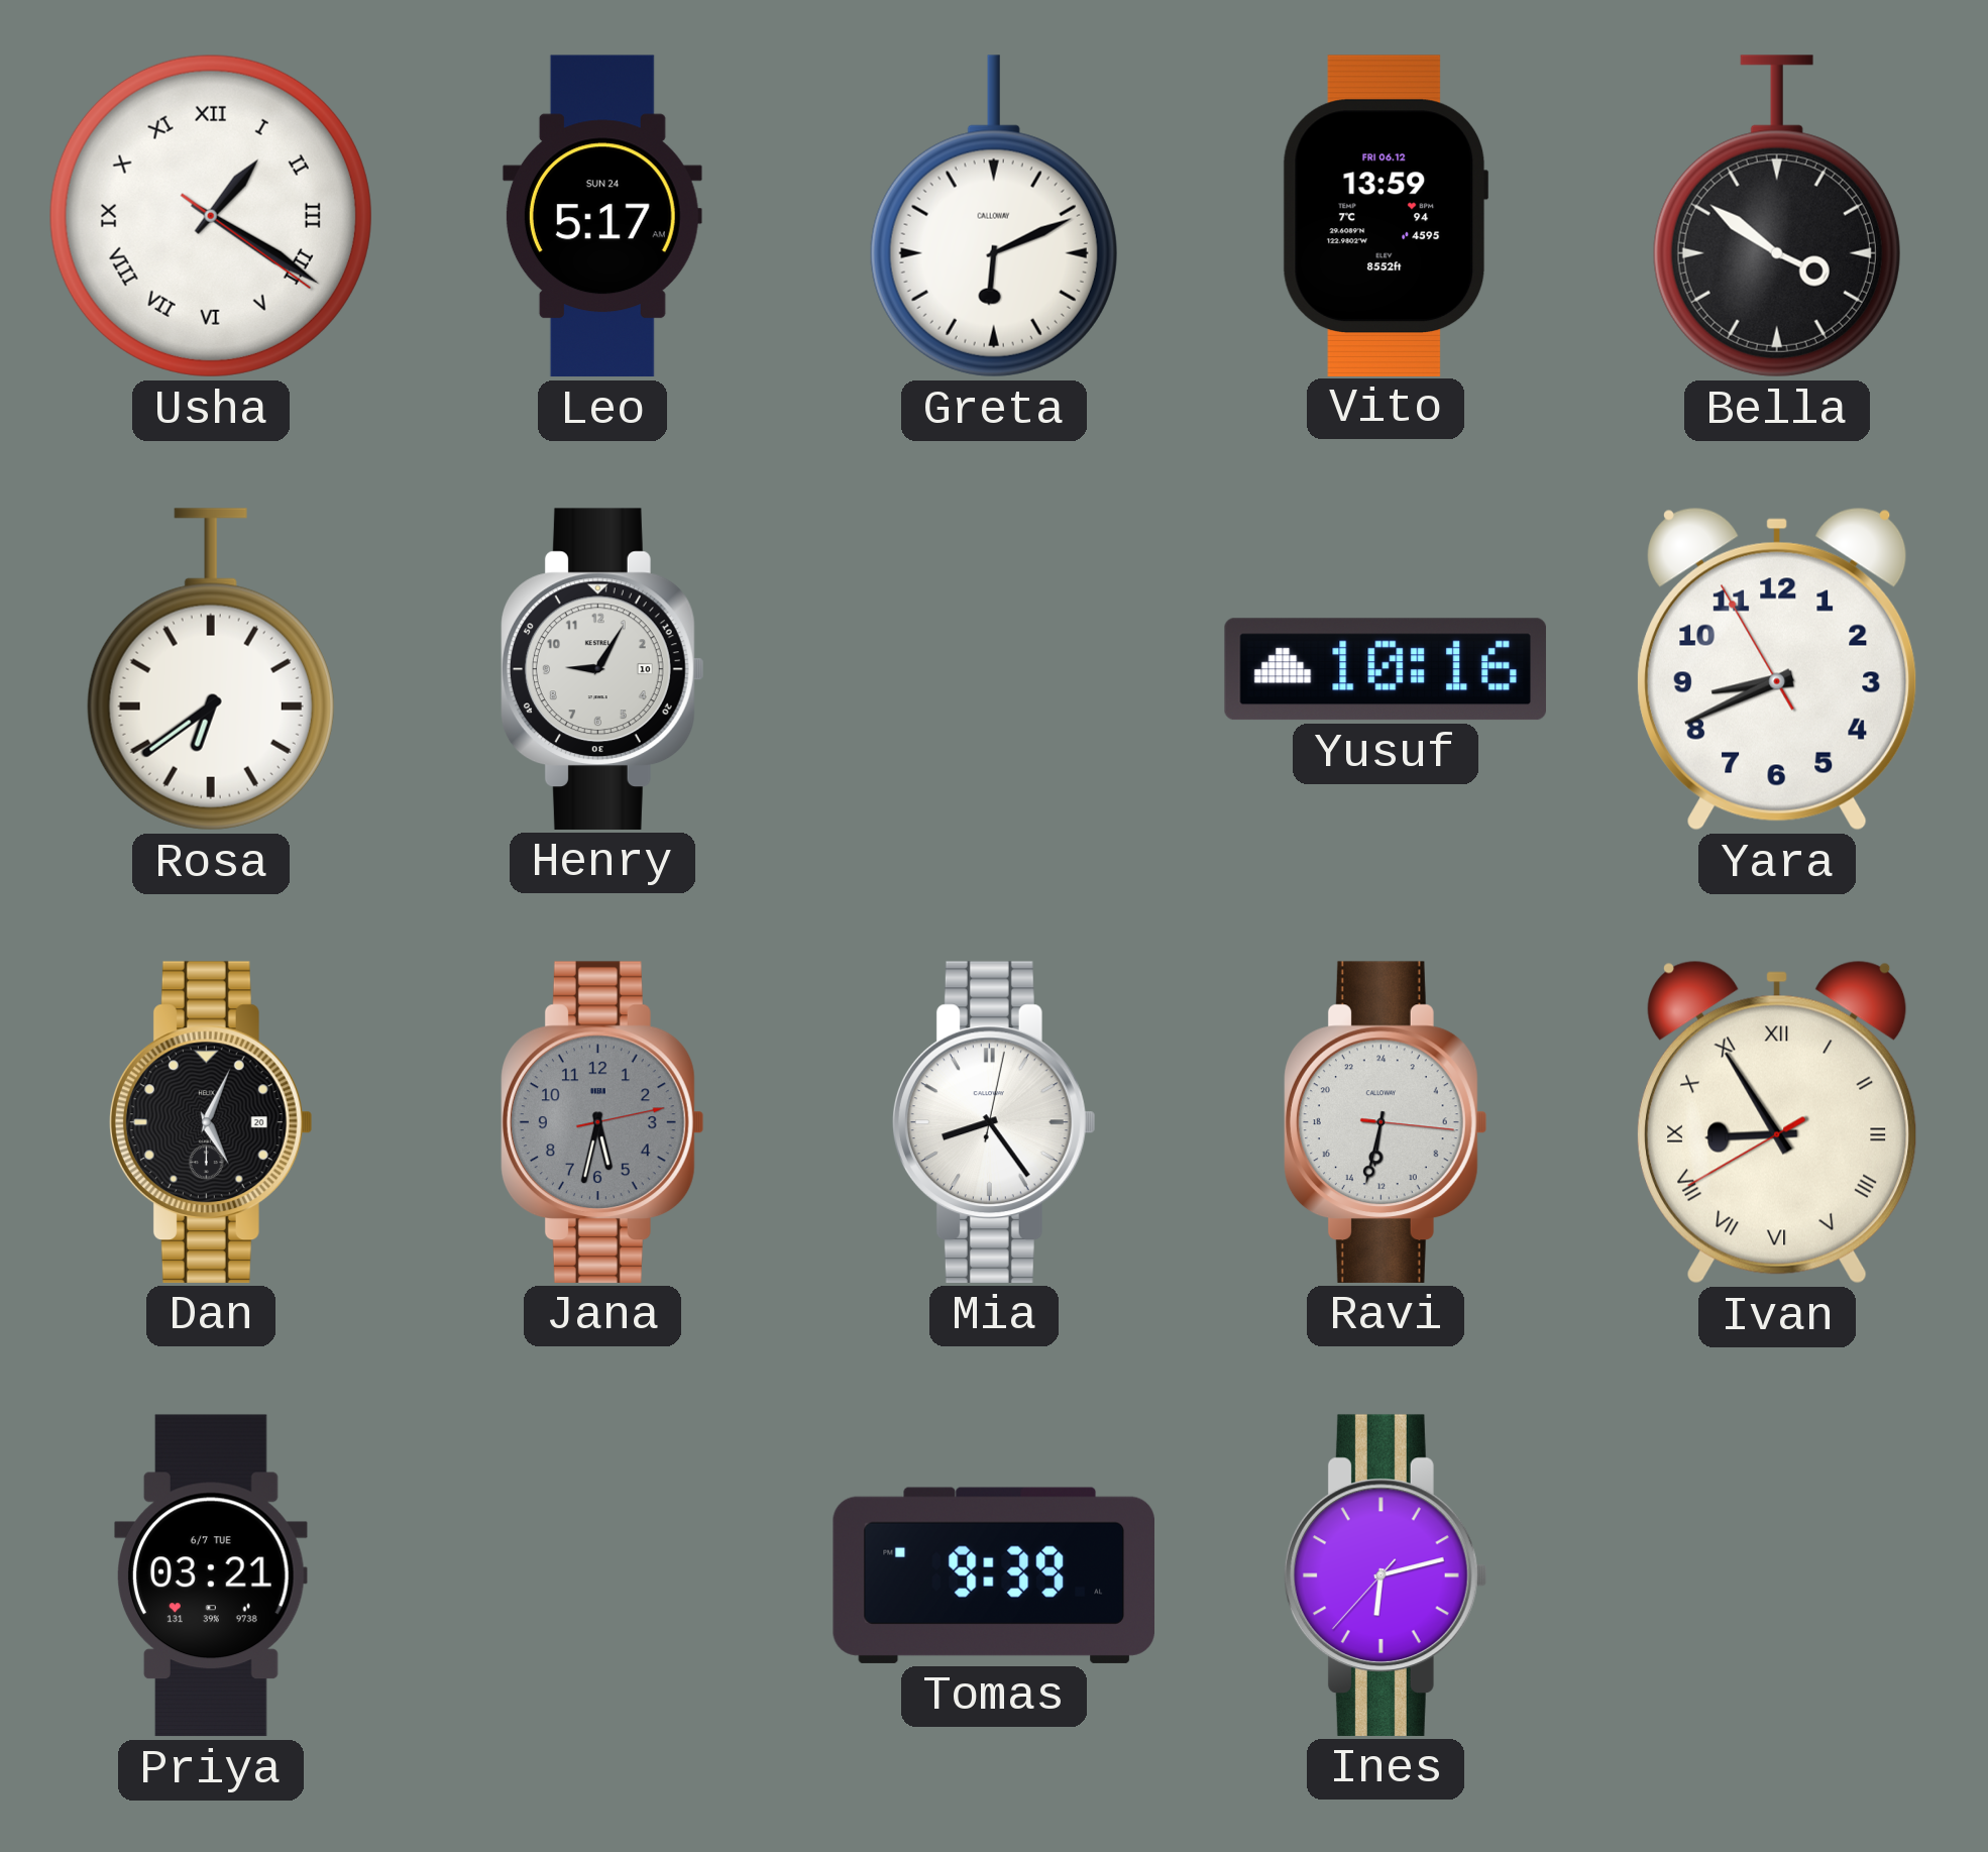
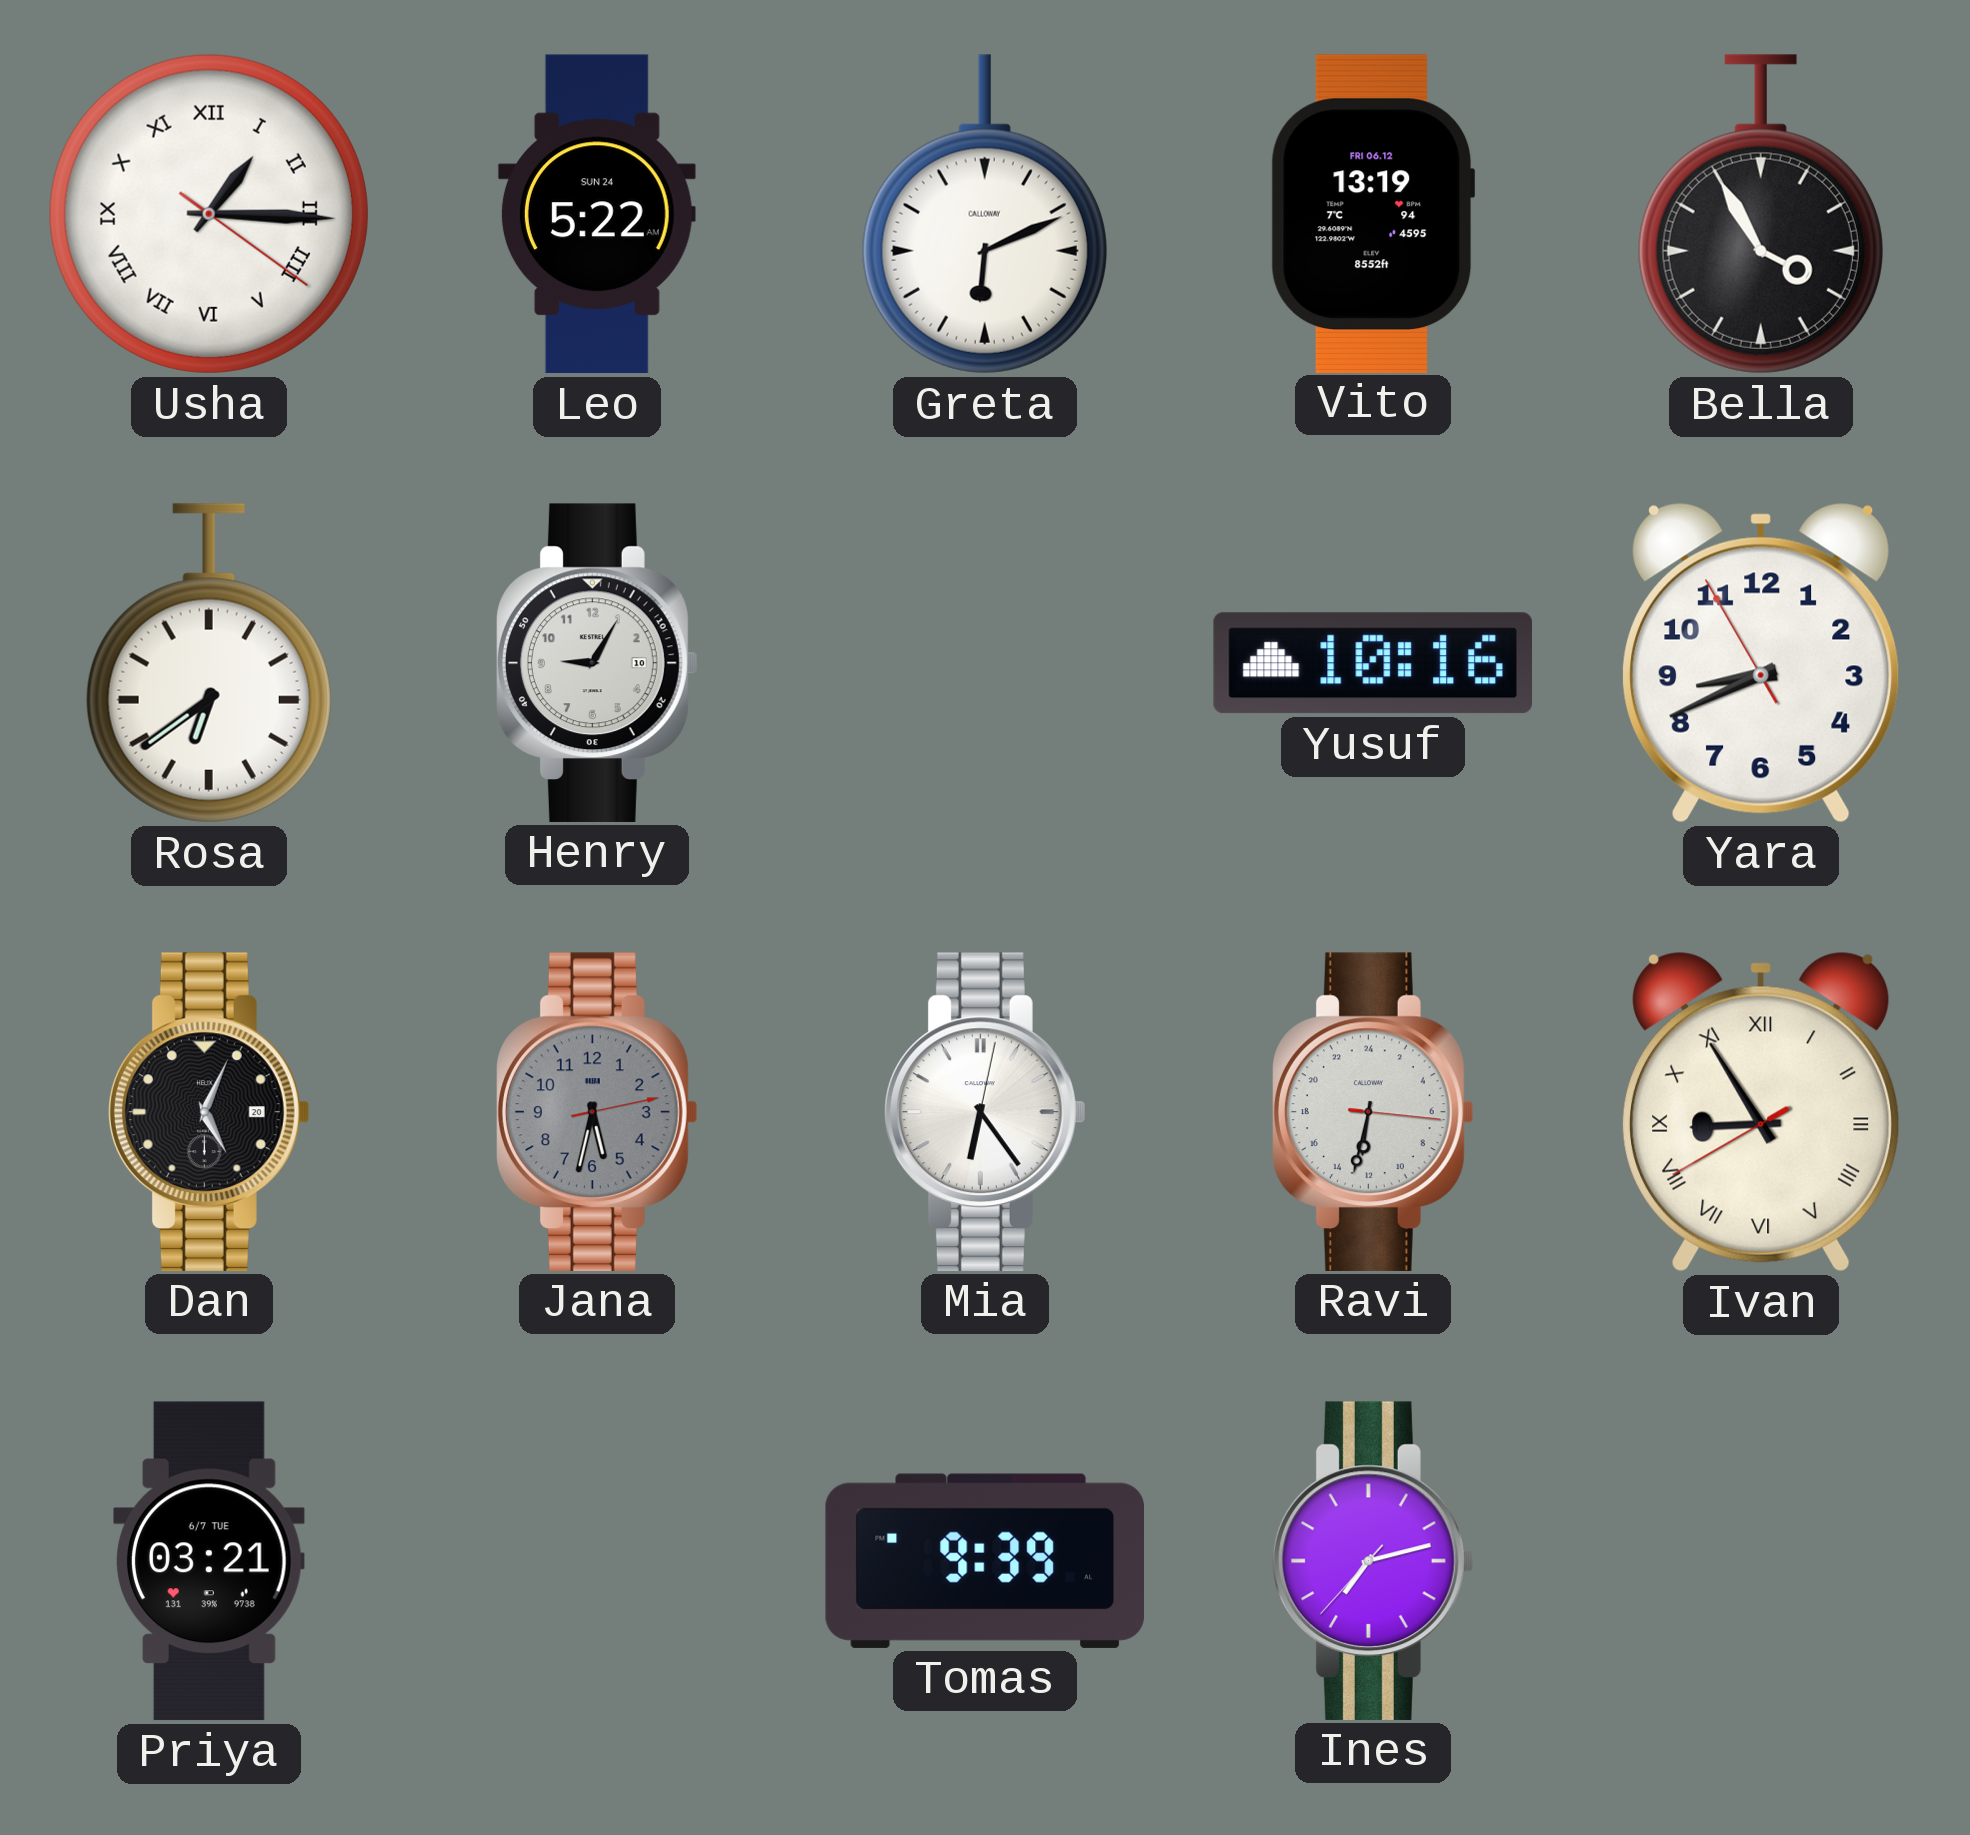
Usha: 1:20 -> 1:15 (209, 214)
Leo: 5:17 -> 5:22 (597, 214)
Vito: 13:59 -> 13:19 (1373, 213)
Bella: 3:51 -> 3:55 (1761, 214)
Mia: 8:24 -> 6:24 (985, 1112)
Ines: 6:12 -> 7:12 (1373, 1561)
